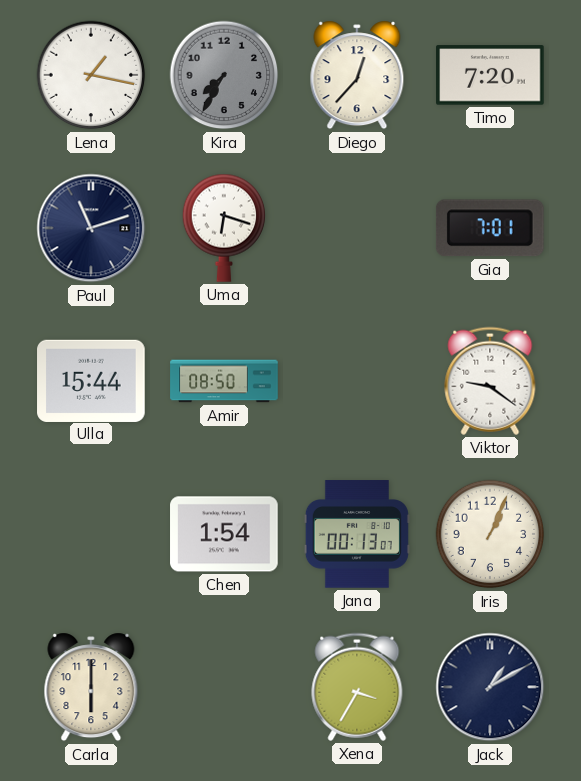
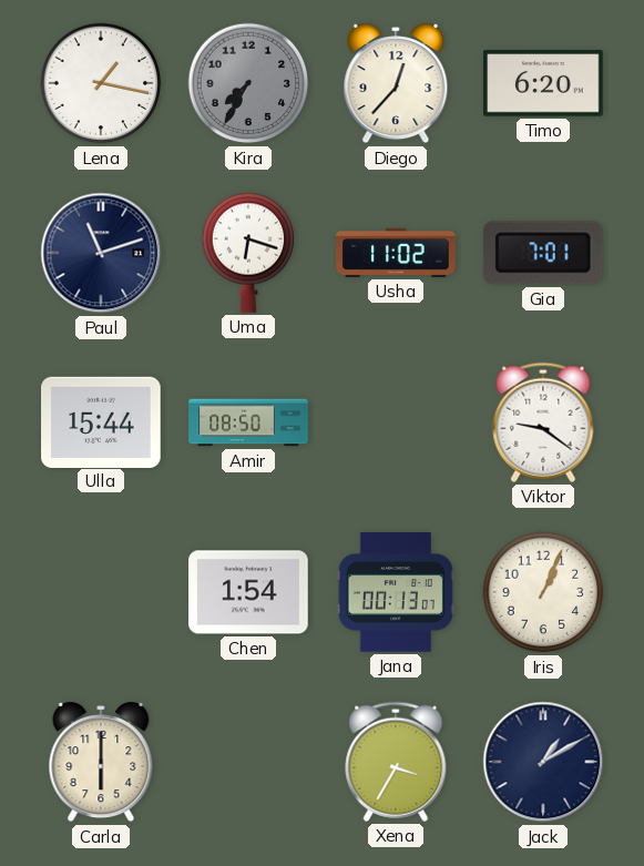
Timo: 7:20 -> 6:20 (543, 83)
Usha: none -> 11:02 (396, 253)
